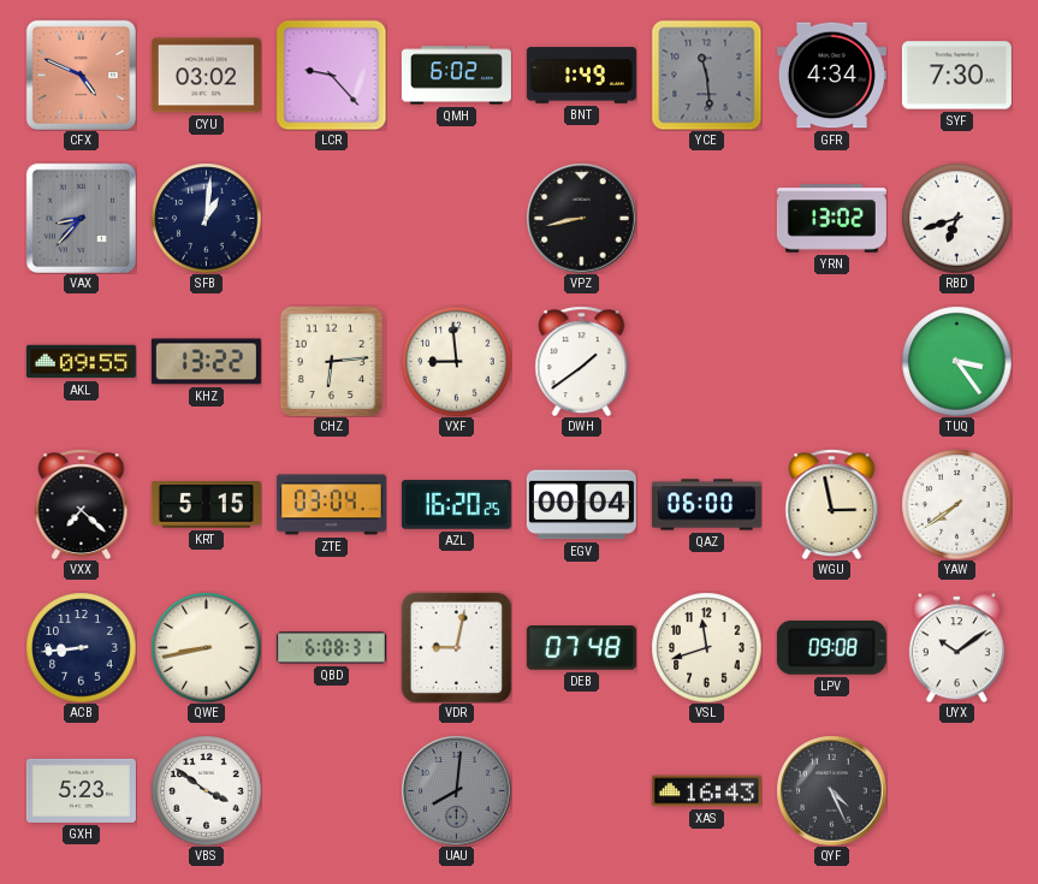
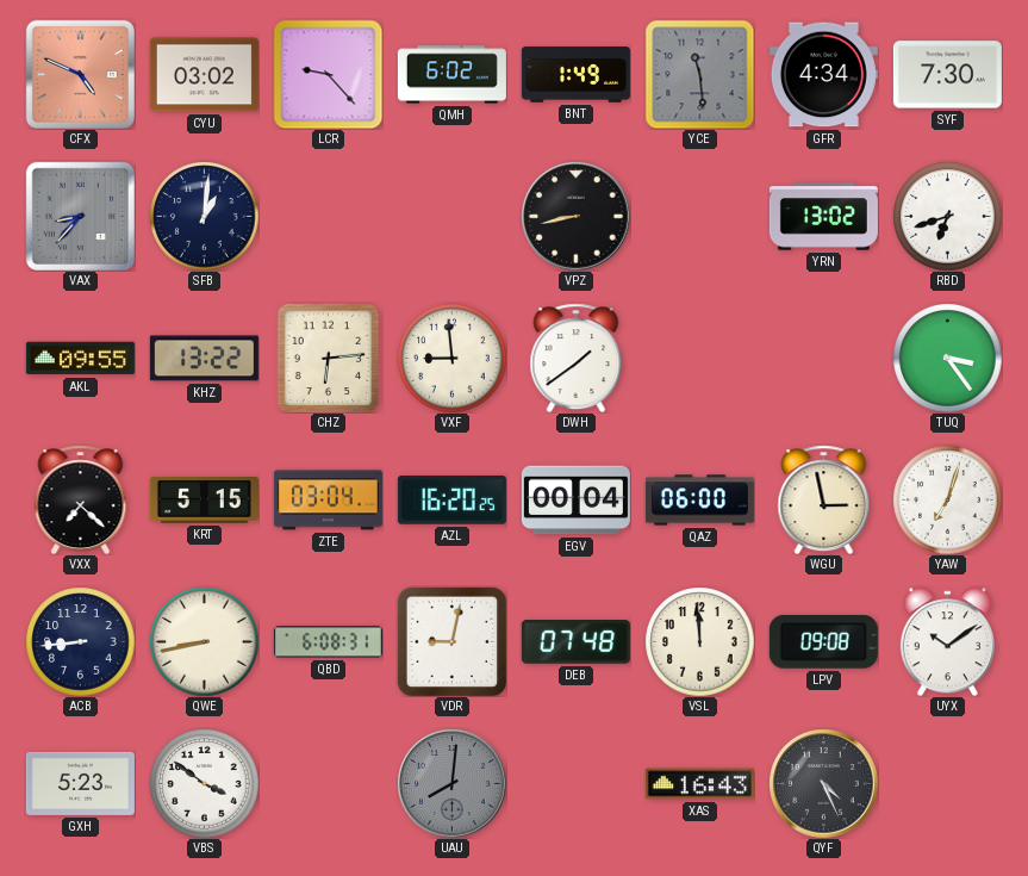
YAW: 7:39 -> 7:03 (947, 499)
VSL: 11:42 -> 11:59 (699, 641)
